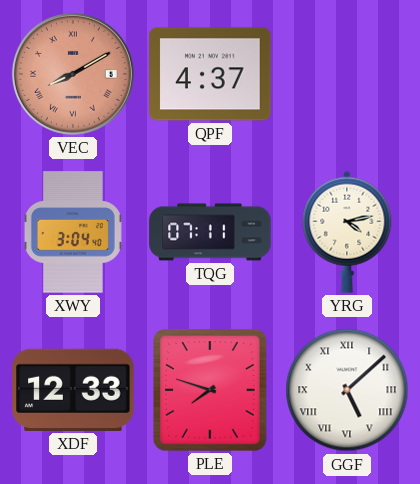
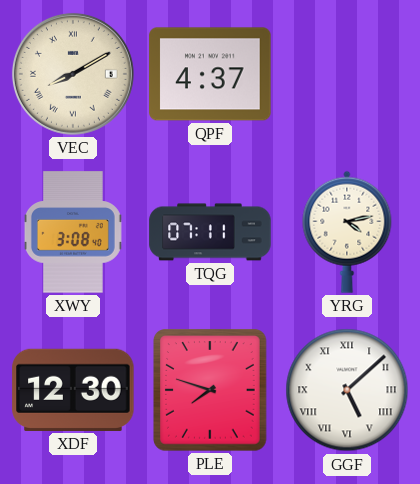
VEC dial: salmon -> cream (73, 74)
XWY: 3:04 -> 3:08 (73, 232)
XDF: 12:33 -> 12:30 (73, 390)
